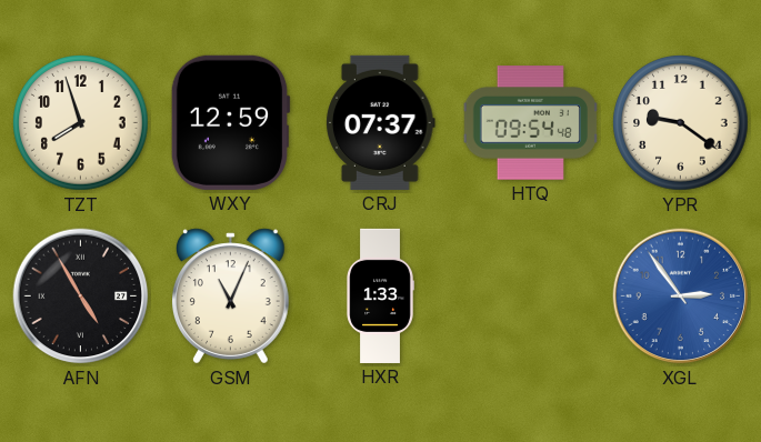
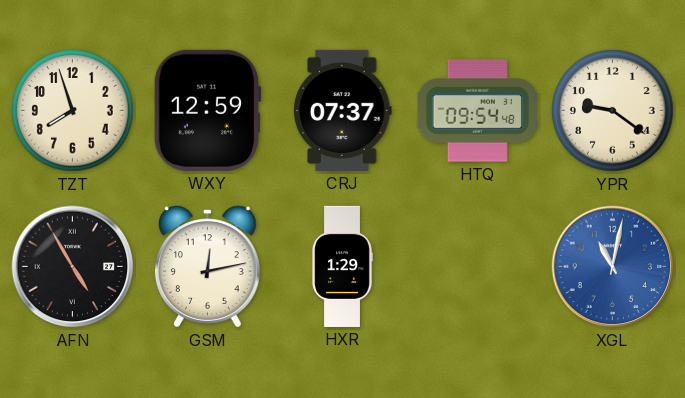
GSM: 11:04 -> 12:13 (207, 267)
HXR: 1:33 -> 1:29 (342, 266)
XGL: 2:54 -> 11:02 (613, 267)
